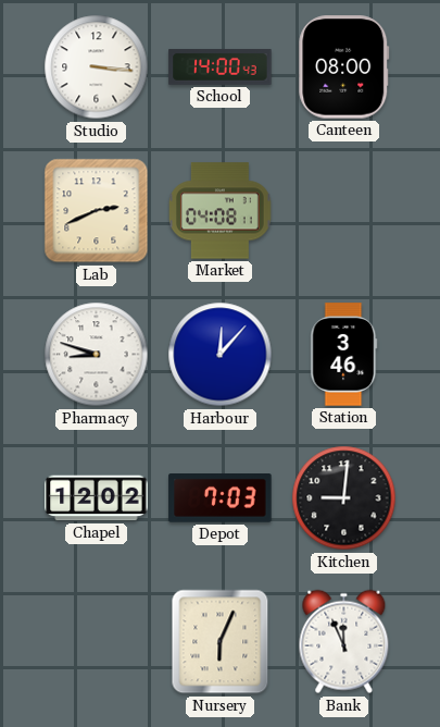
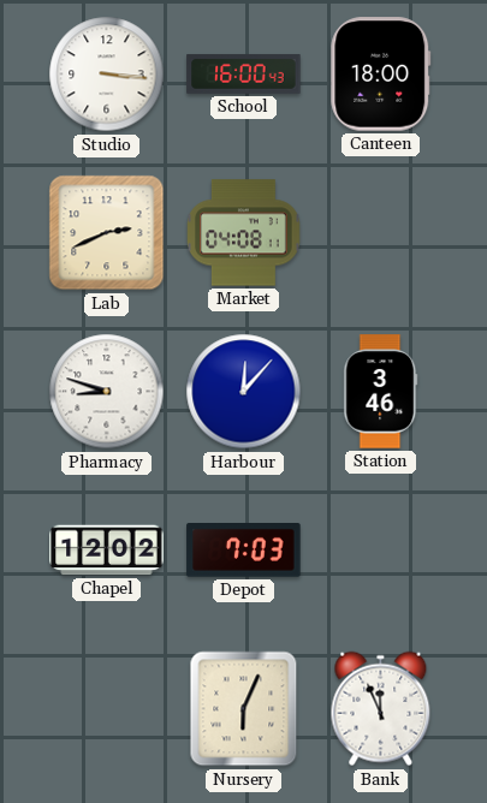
School: 14:00 -> 16:00 (244, 73)
Canteen: 08:00 -> 18:00 (381, 75)
Kitchen: 9:01 -> none (344, 498)
